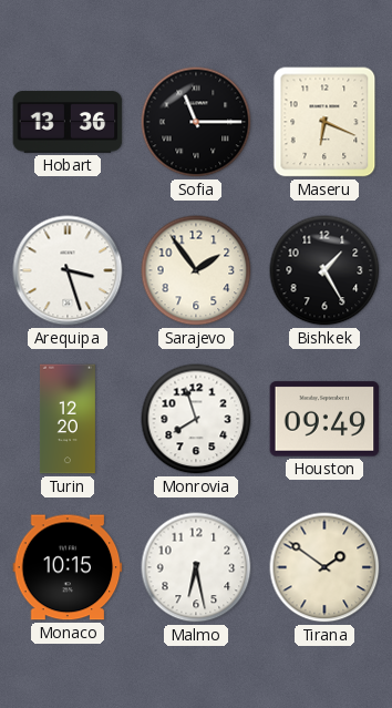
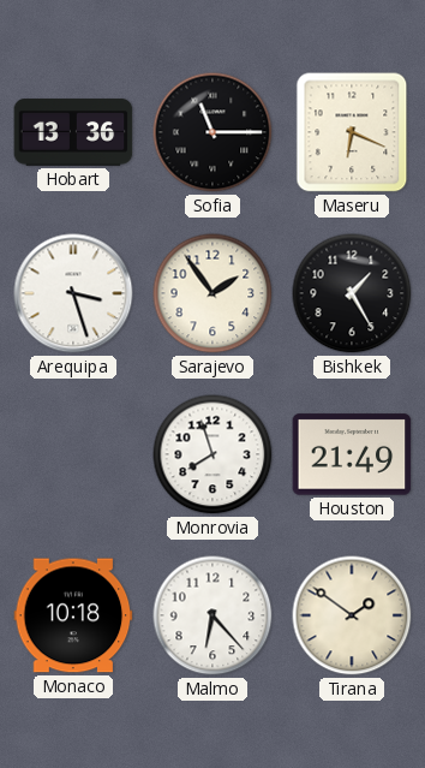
Turin: 12:20 -> none (68, 419)
Houston: 09:49 -> 21:49 (352, 454)
Monaco: 10:15 -> 10:18 (73, 615)
Malmo: 6:28 -> 6:23 (212, 615)
